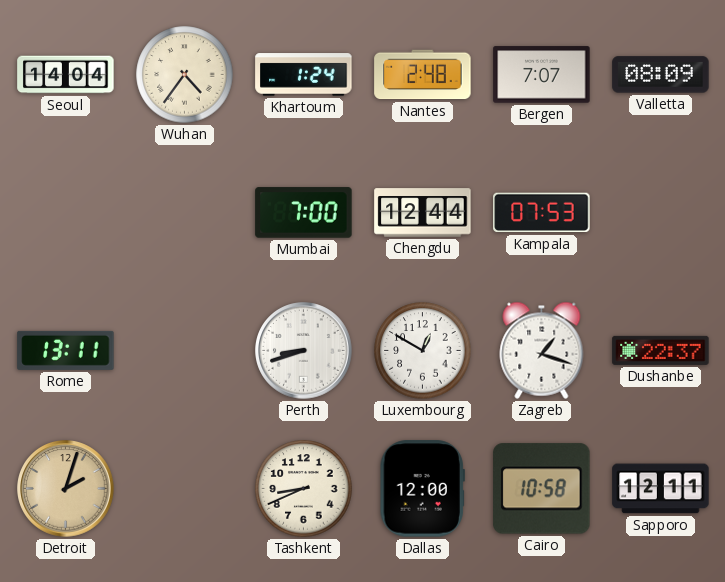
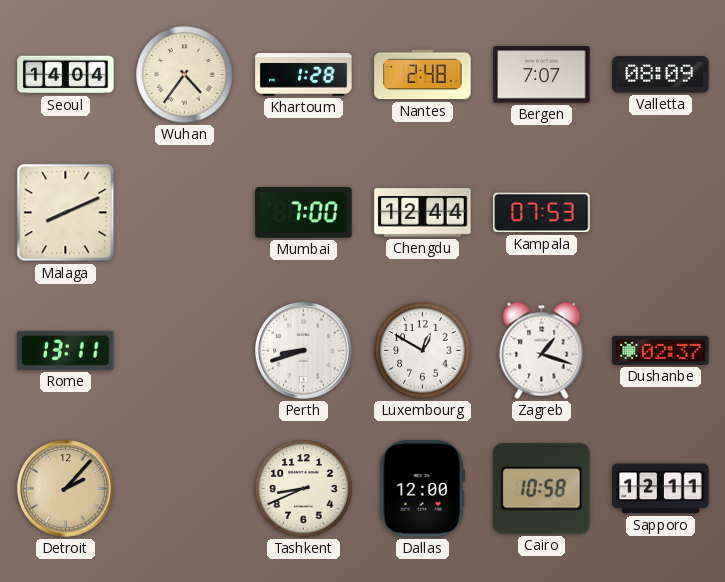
Khartoum: 1:24 -> 1:28 (304, 75)
Malaga: none -> 8:11 (66, 213)
Dushanbe: 22:37 -> 02:37 (661, 350)
Detroit: 2:03 -> 2:07 (66, 489)
